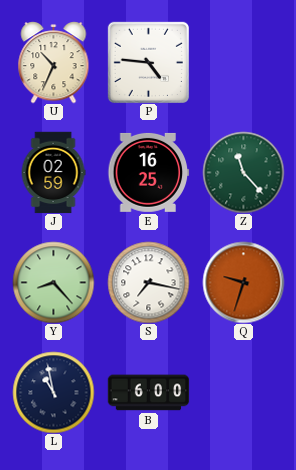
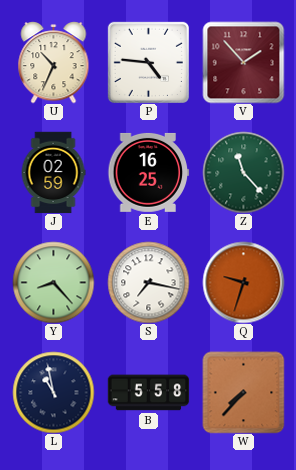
V: none -> 1:53 (243, 62)
B: 6:00 -> 5:58 (148, 393)
W: none -> 7:37 (243, 392)
